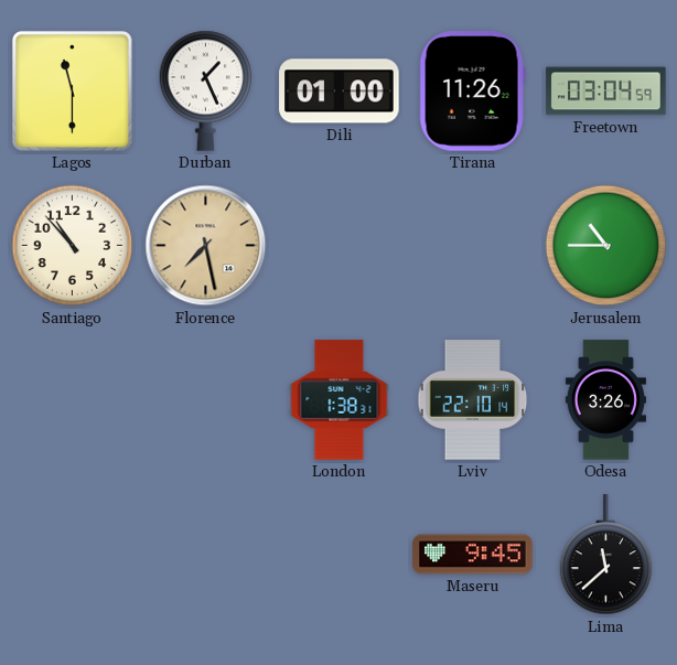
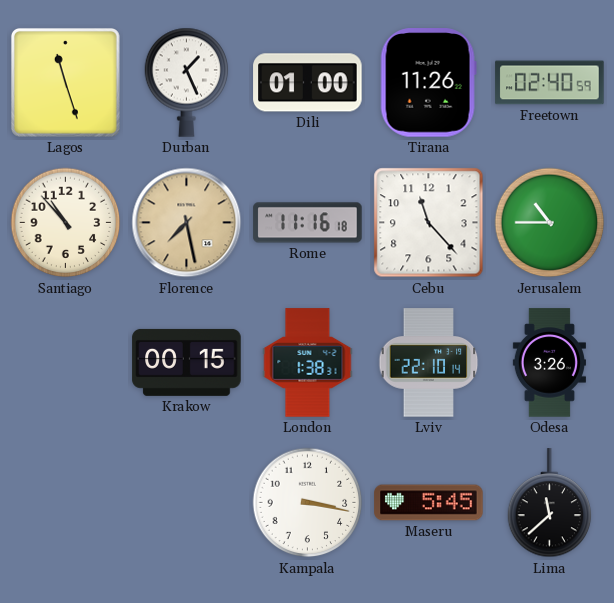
Lagos: 11:30 -> 11:27 (65, 82)
Freetown: 03:04 -> 02:40 (550, 83)
Rome: none -> 11:16 (308, 223)
Cebu: none -> 11:23 (429, 223)
Krakow: none -> 00:15 (187, 362)
Kampala: none -> 3:17 (308, 503)
Maseru: 9:45 -> 5:45 (429, 503)
